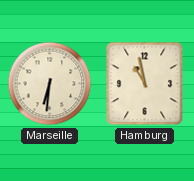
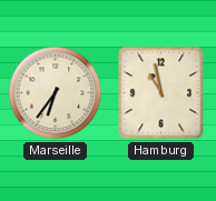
Marseille: 6:31 -> 6:36 (56, 93)
